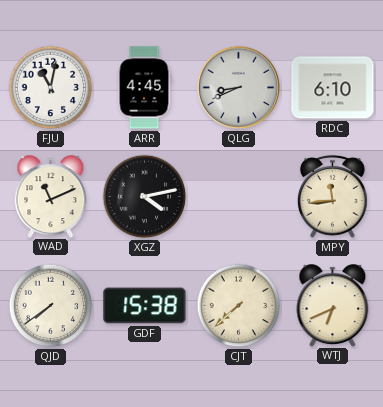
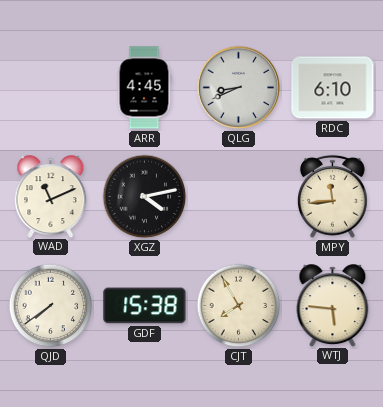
FJU: 11:02 -> none (51, 88)
CJT: 7:38 -> 7:55 (239, 306)
WTJ: 6:41 -> 5:46 (333, 305)
